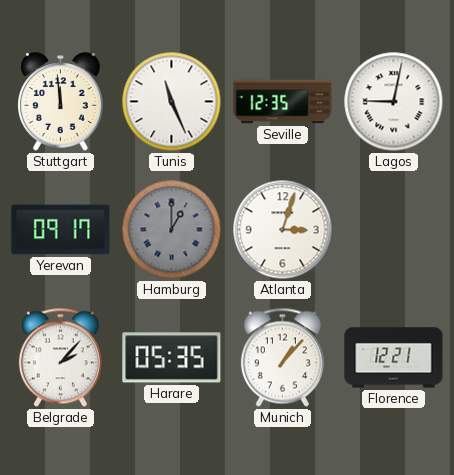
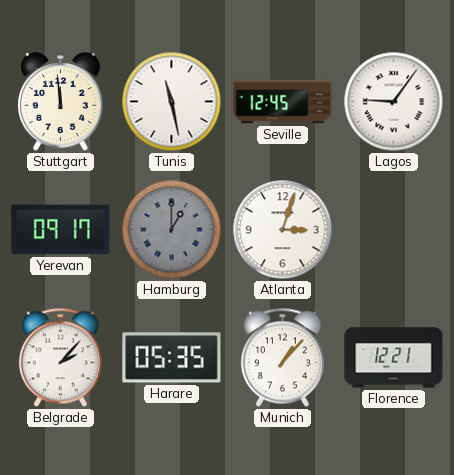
Tunis: 11:26 -> 11:28 (172, 102)
Seville: 12:35 -> 12:45 (283, 102)
Lagos: 9:02 -> 9:06 (394, 102)
